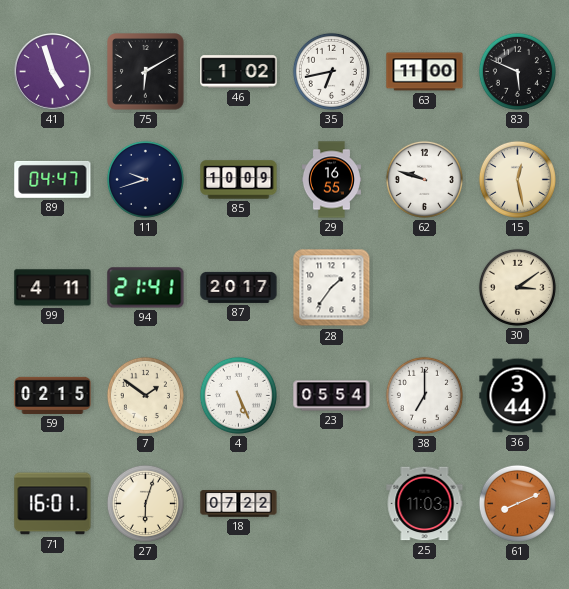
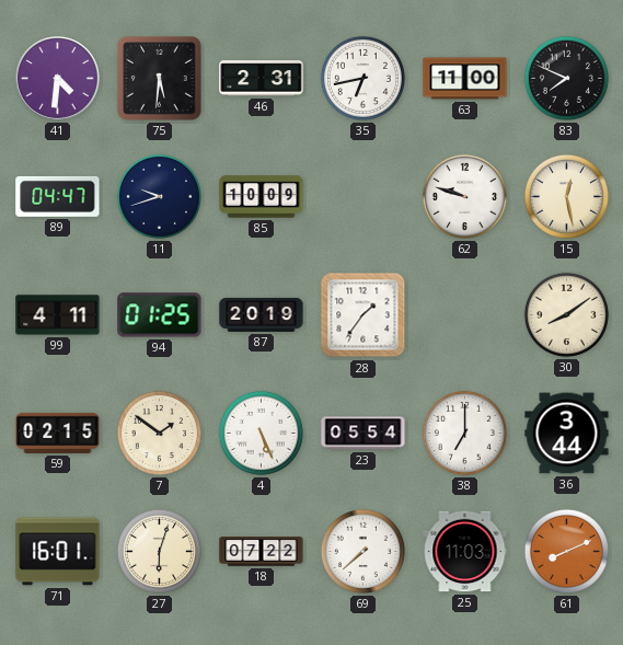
41: 4:57 -> 4:31 (58, 79)
75: 6:10 -> 5:31 (160, 79)
46: 1:02 -> 2:31 (262, 79)
83: 5:49 -> 7:49 (566, 78)
29: 16:55 -> none (331, 180)
94: 21:41 -> 01:25 (160, 315)
87: 20:17 -> 20:19 (262, 314)
30: 3:09 -> 8:09 (566, 314)
69: none -> 7:38 (362, 551)
